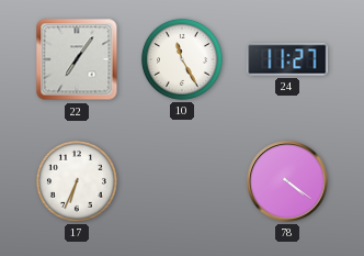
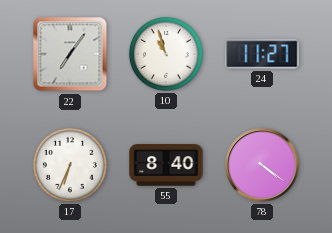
10: 11:25 -> 10:57 (166, 54)
55: none -> 8:40 (166, 165)
